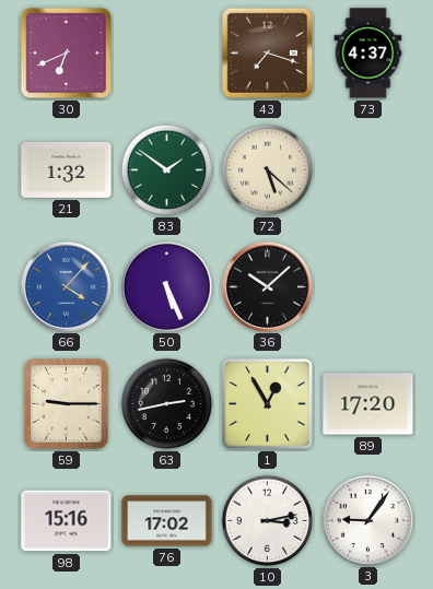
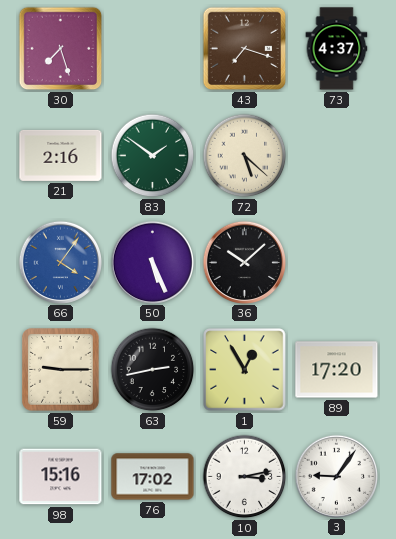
30: 6:41 -> 7:27 (61, 49)
21: 1:32 -> 2:16 (61, 155)
66: 4:07 -> 4:06 (60, 262)
